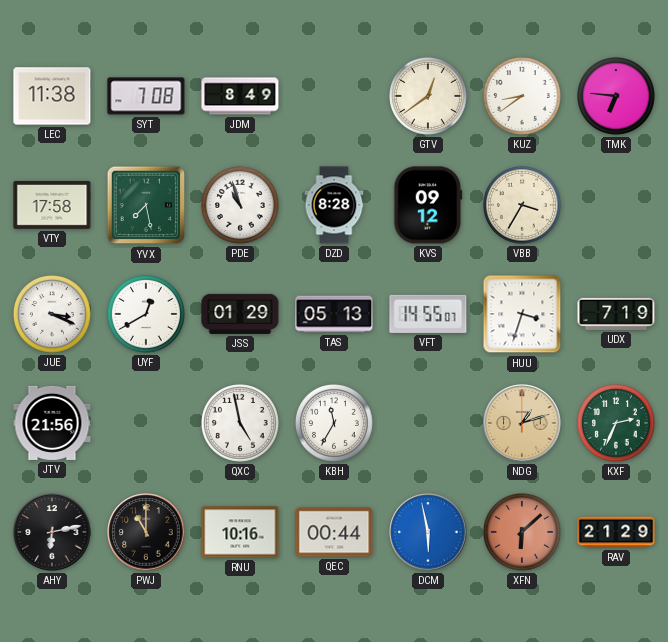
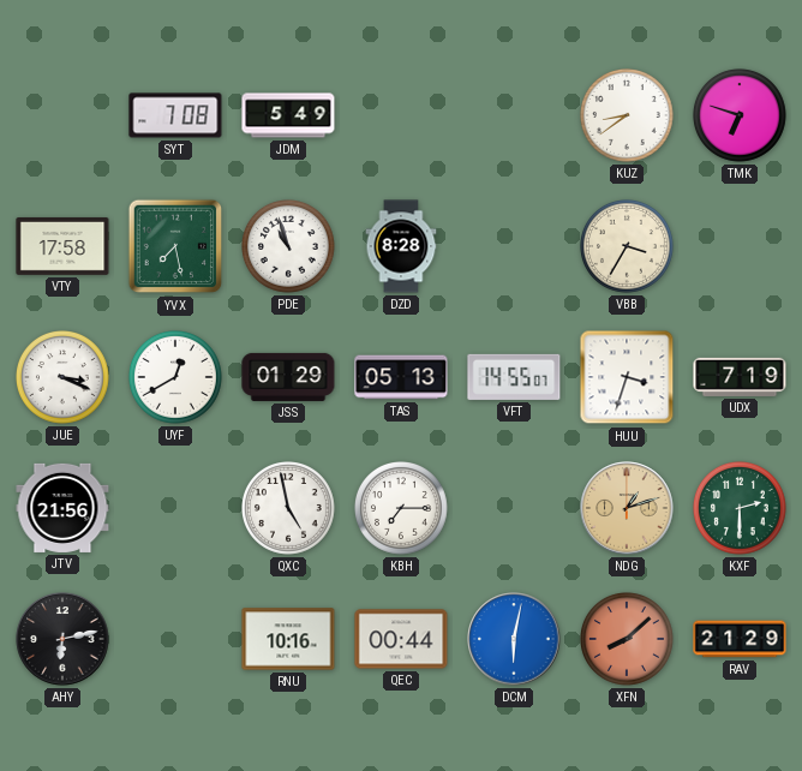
LEC: 11:38 -> none (52, 96)
JDM: 8:49 -> 5:49 (288, 115)
GTV: 12:39 -> none (429, 97)
TMK: 6:46 -> 6:48 (741, 116)
KVS: 09:12 -> none (428, 205)
KBH: 11:35 -> 7:15 (402, 509)
KXF: 2:34 -> 2:30 (741, 509)
PWJ: 11:00 -> none (146, 532)
DCM: 5:58 -> 6:02 (514, 639)
XFN: 6:08 -> 8:08 (628, 640)
